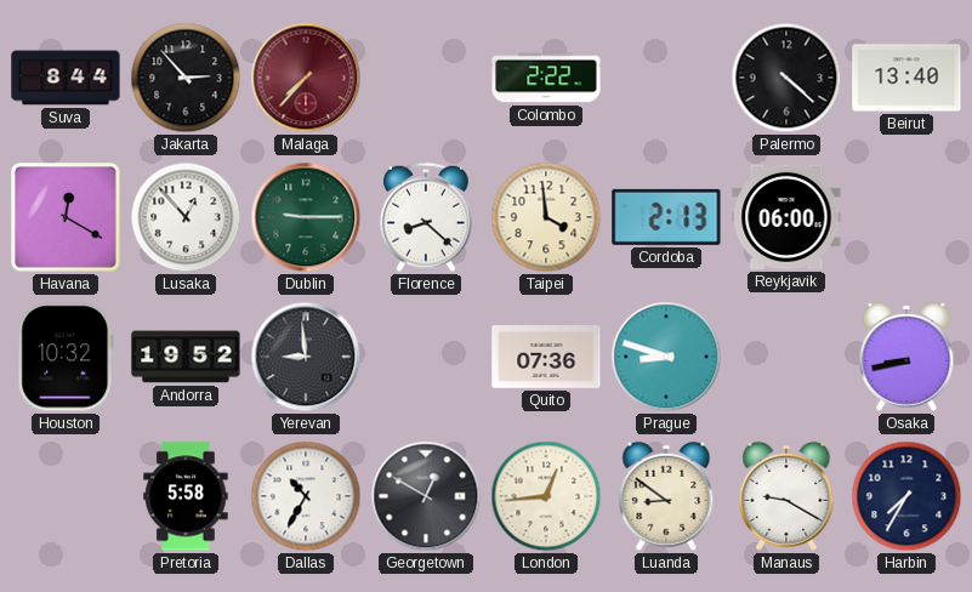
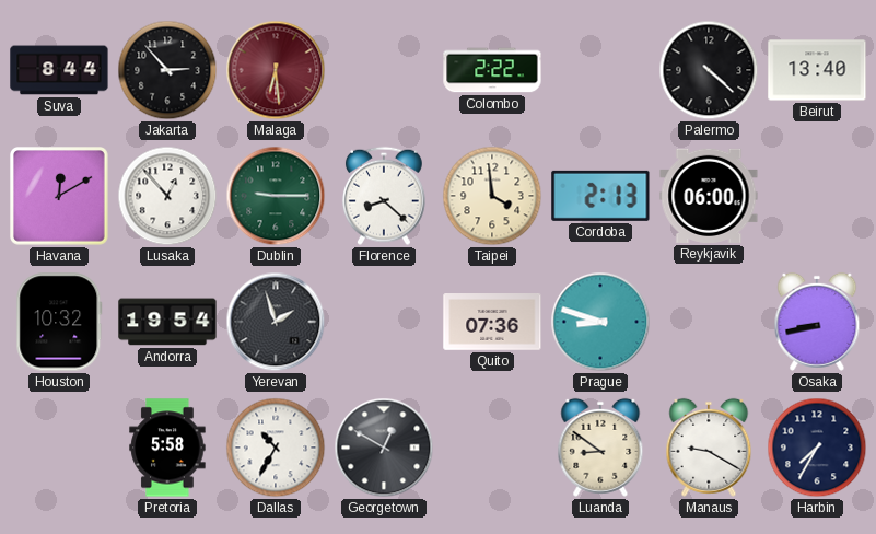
Malaga: 7:37 -> 6:29 (276, 70)
Havana: 12:20 -> 12:10 (60, 197)
Andorra: 19:52 -> 19:54 (167, 322)
Yerevan: 8:59 -> 1:57 (276, 322)
London: 12:44 -> none (546, 496)
